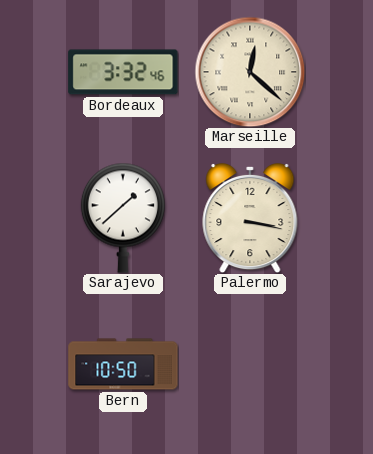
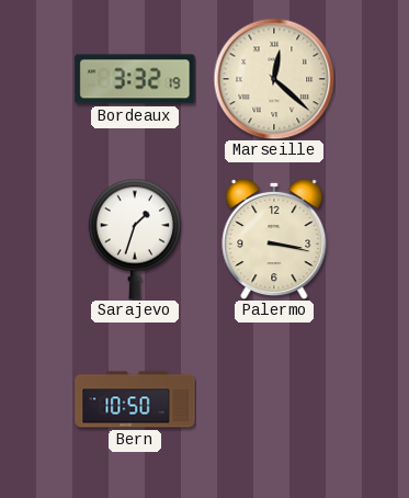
Bordeaux: 3:32:46 -> 3:32:19 (135, 79)
Sarajevo: 1:38 -> 1:33 (135, 239)
